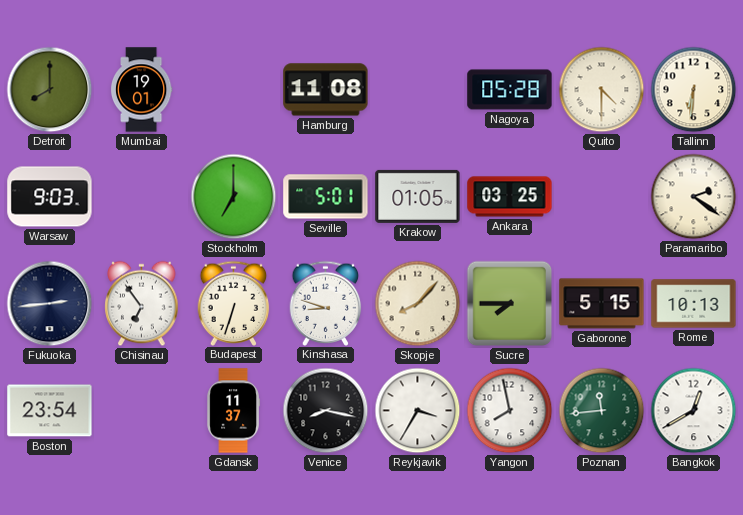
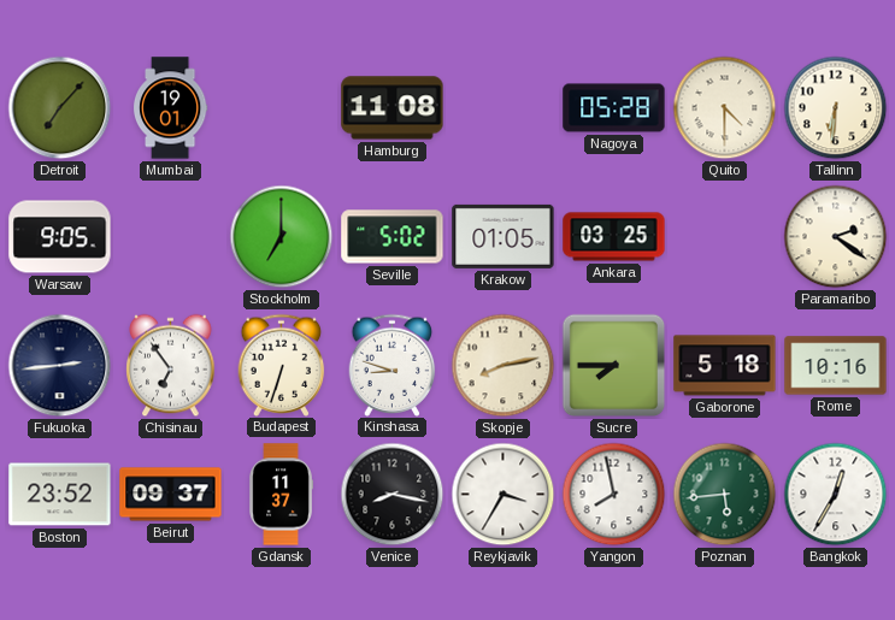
Detroit: 8:00 -> 7:07 (60, 108)
Warsaw: 9:03 -> 9:05 (60, 237)
Seville: 5:01 -> 5:02 (393, 237)
Skopje: 8:07 -> 8:13 (504, 366)
Gaborone: 5:15 -> 5:18 (725, 366)
Rome: 10:13 -> 10:16 (836, 366)
Boston: 23:54 -> 23:52 (60, 495)
Beirut: none -> 09:37 (171, 495)
Poznan: 11:44 -> 5:44 (725, 495)
Bangkok: 12:40 -> 12:35 (836, 495)
